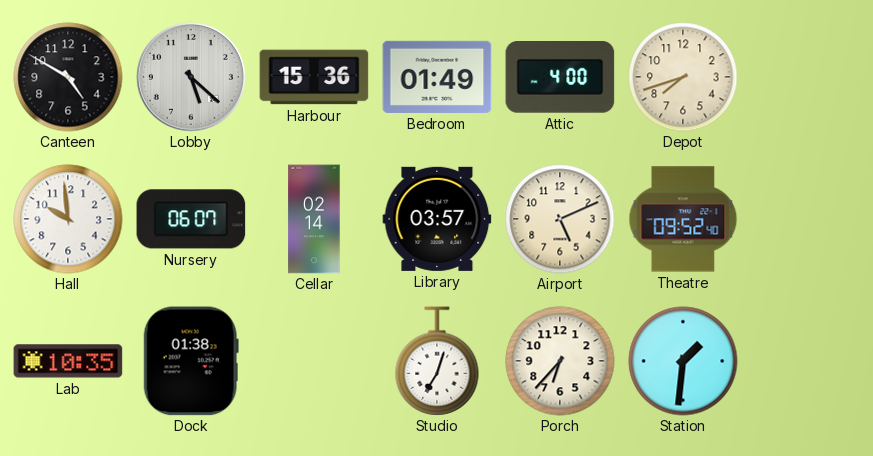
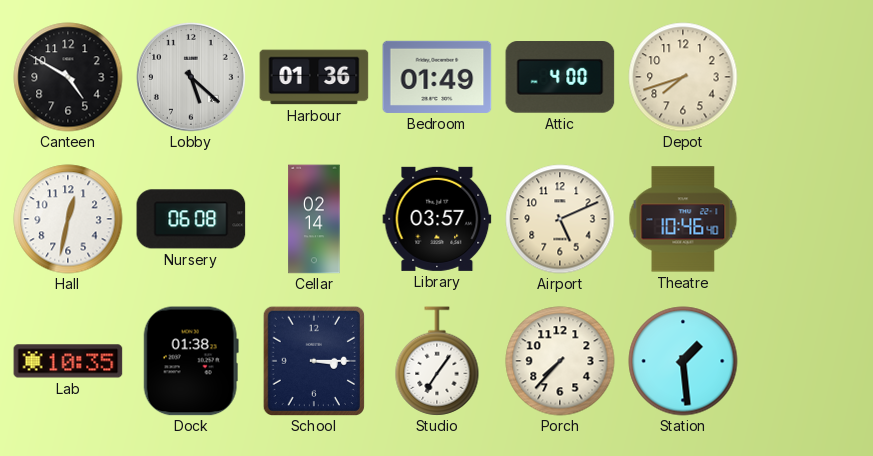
Harbour: 15:36 -> 01:36 (314, 77)
Hall: 9:59 -> 12:32 (68, 219)
Nursery: 06:07 -> 06:08 (191, 219)
Theatre: 09:52 -> 10:46 (683, 219)
School: none -> 3:15 (314, 360)
Studio: 7:03 -> 7:06 (437, 361)
Porch: 6:37 -> 7:37 (560, 361)
Station: 1:31 -> 1:29 (683, 361)
